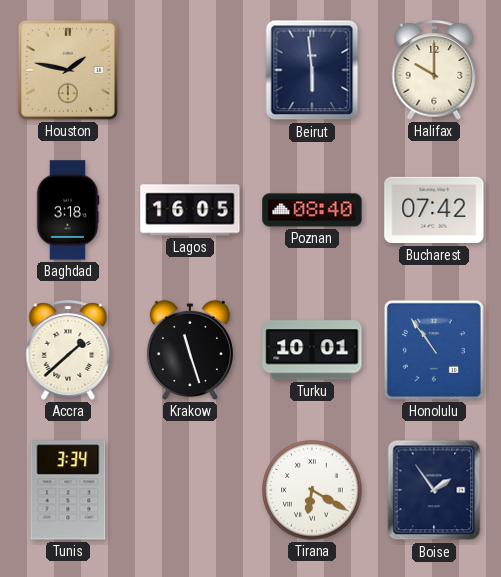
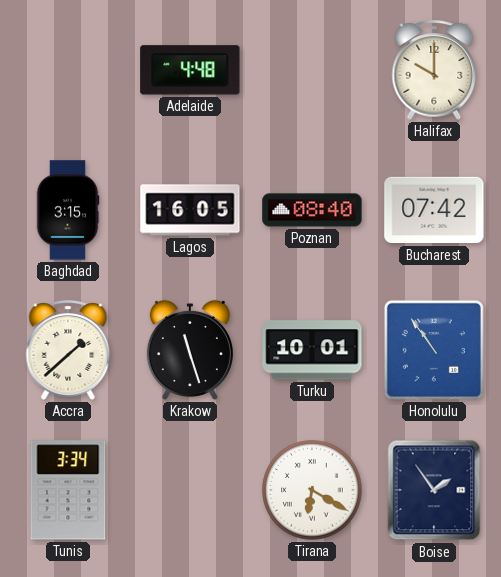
Houston: 1:47 -> none (68, 70)
Adelaide: none -> 4:48 (190, 70)
Beirut: 5:59 -> none (312, 70)
Baghdad: 3:18 -> 3:15 (68, 210)
